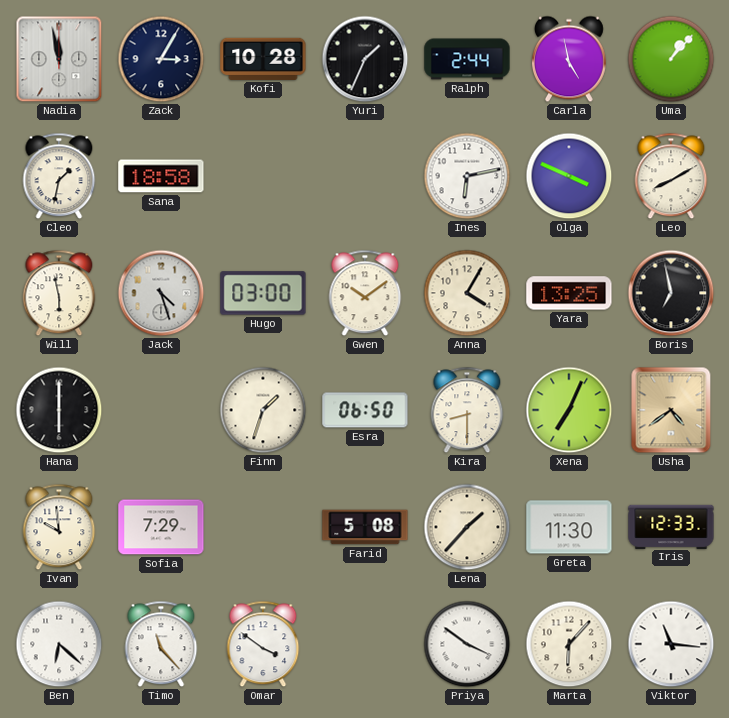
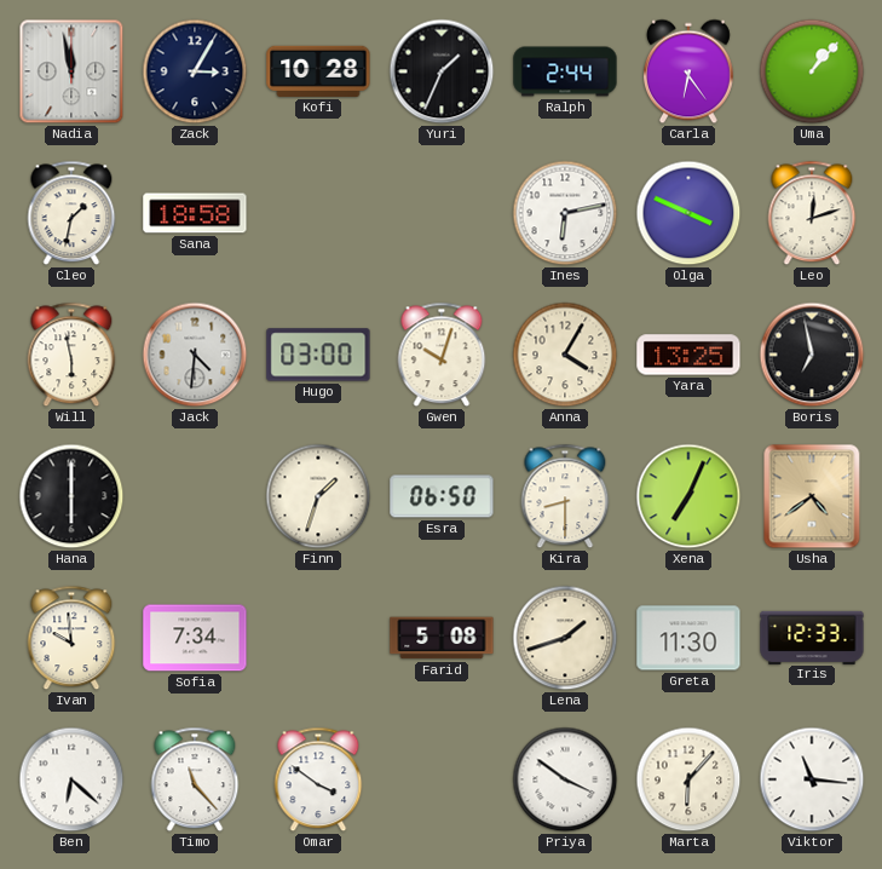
Carla: 4:58 -> 6:24 (688, 71)
Leo: 8:10 -> 12:12 (812, 213)
Jack: 4:27 -> 4:31 (195, 355)
Gwen: 10:09 -> 10:03 (442, 355)
Sofia: 7:29 -> 7:34 (195, 638)
Lena: 1:37 -> 1:42 (565, 638)
